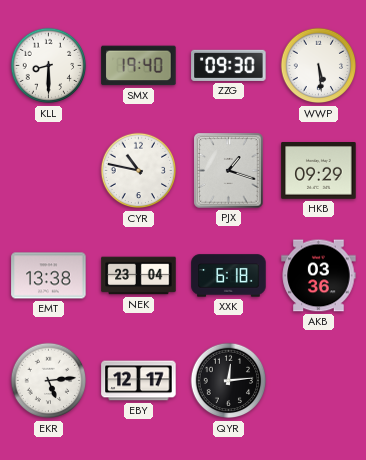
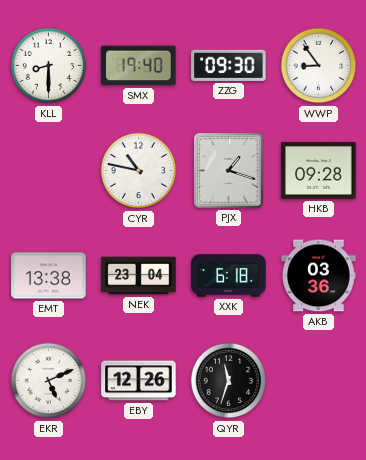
WWP: 5:29 -> 8:54 (319, 66)
HKB: 09:29 -> 09:28 (319, 171)
EKR: 5:14 -> 5:11 (49, 381)
EBY: 12:17 -> 12:26 (139, 381)
QYR: 12:14 -> 11:33 (229, 381)
